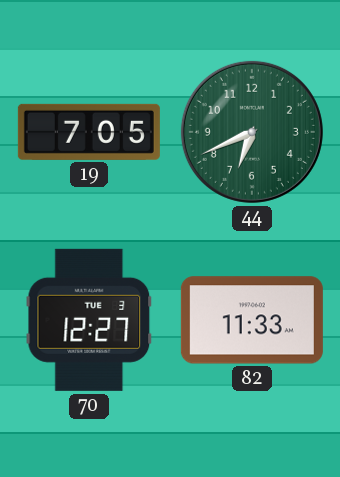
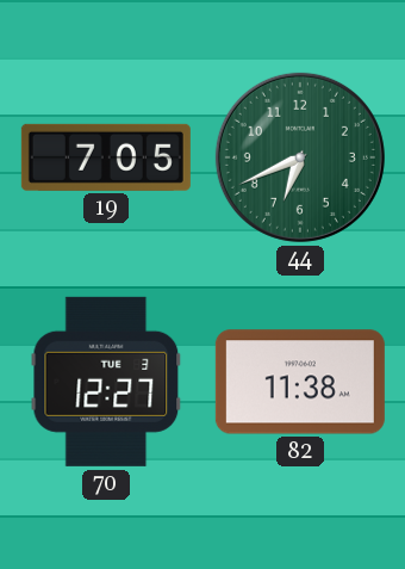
82: 11:33 -> 11:38 (300, 382)
